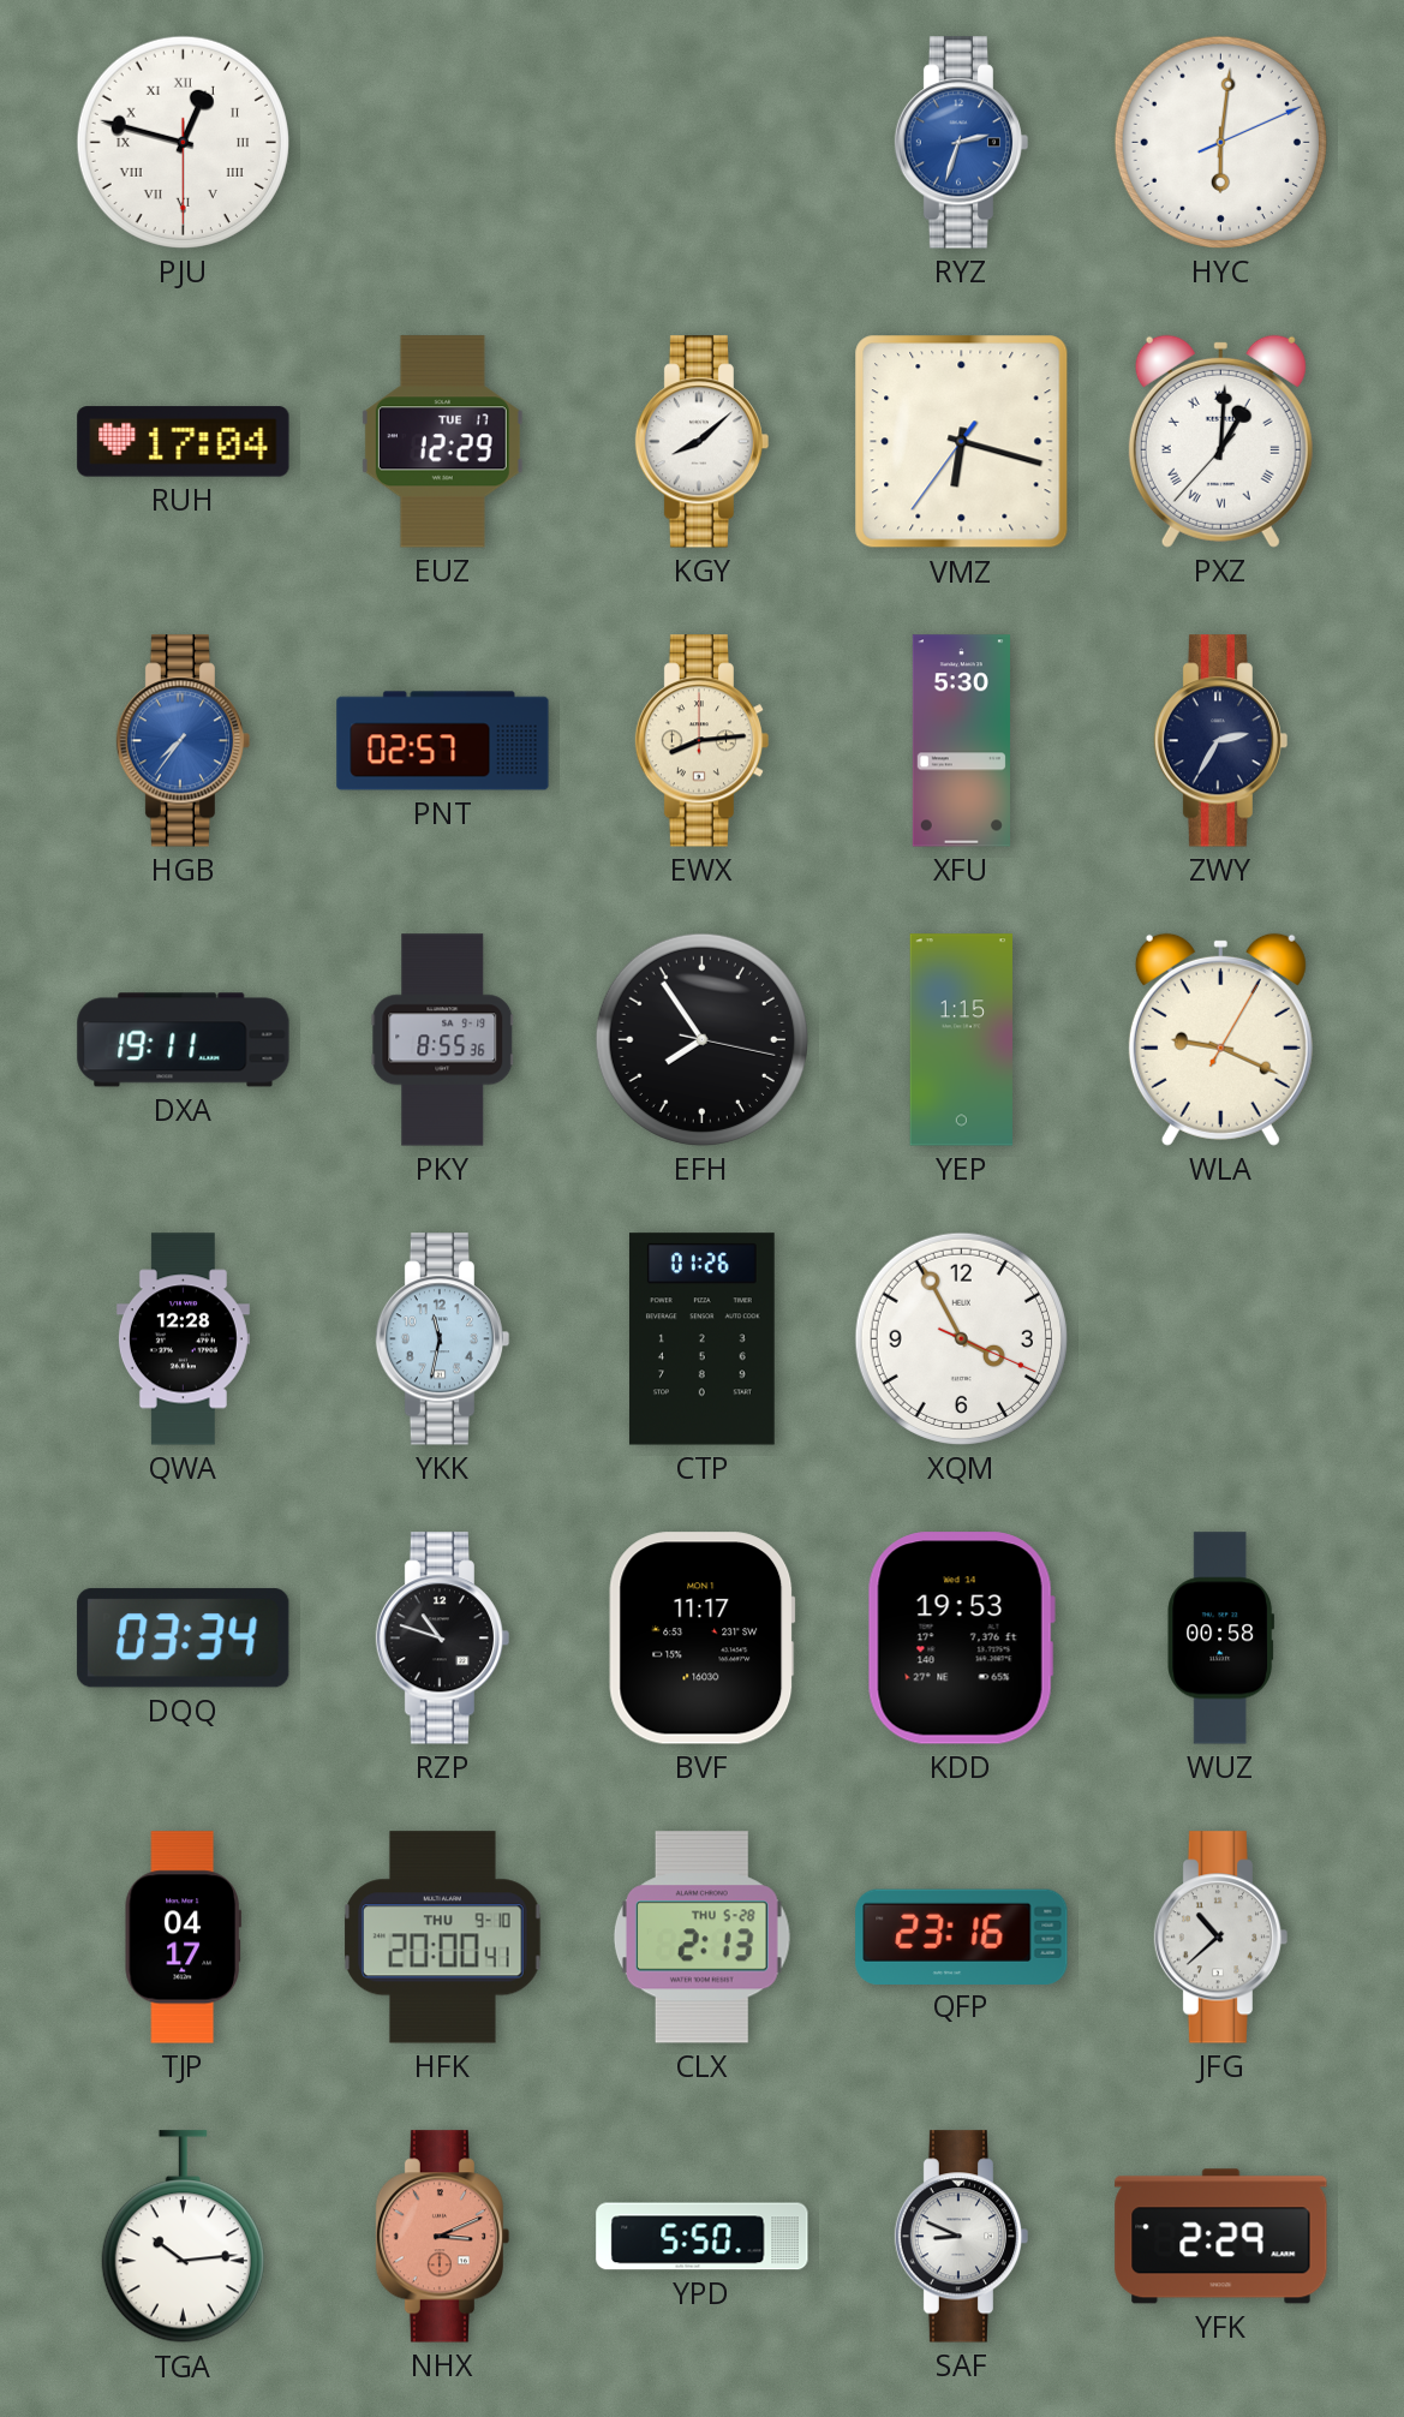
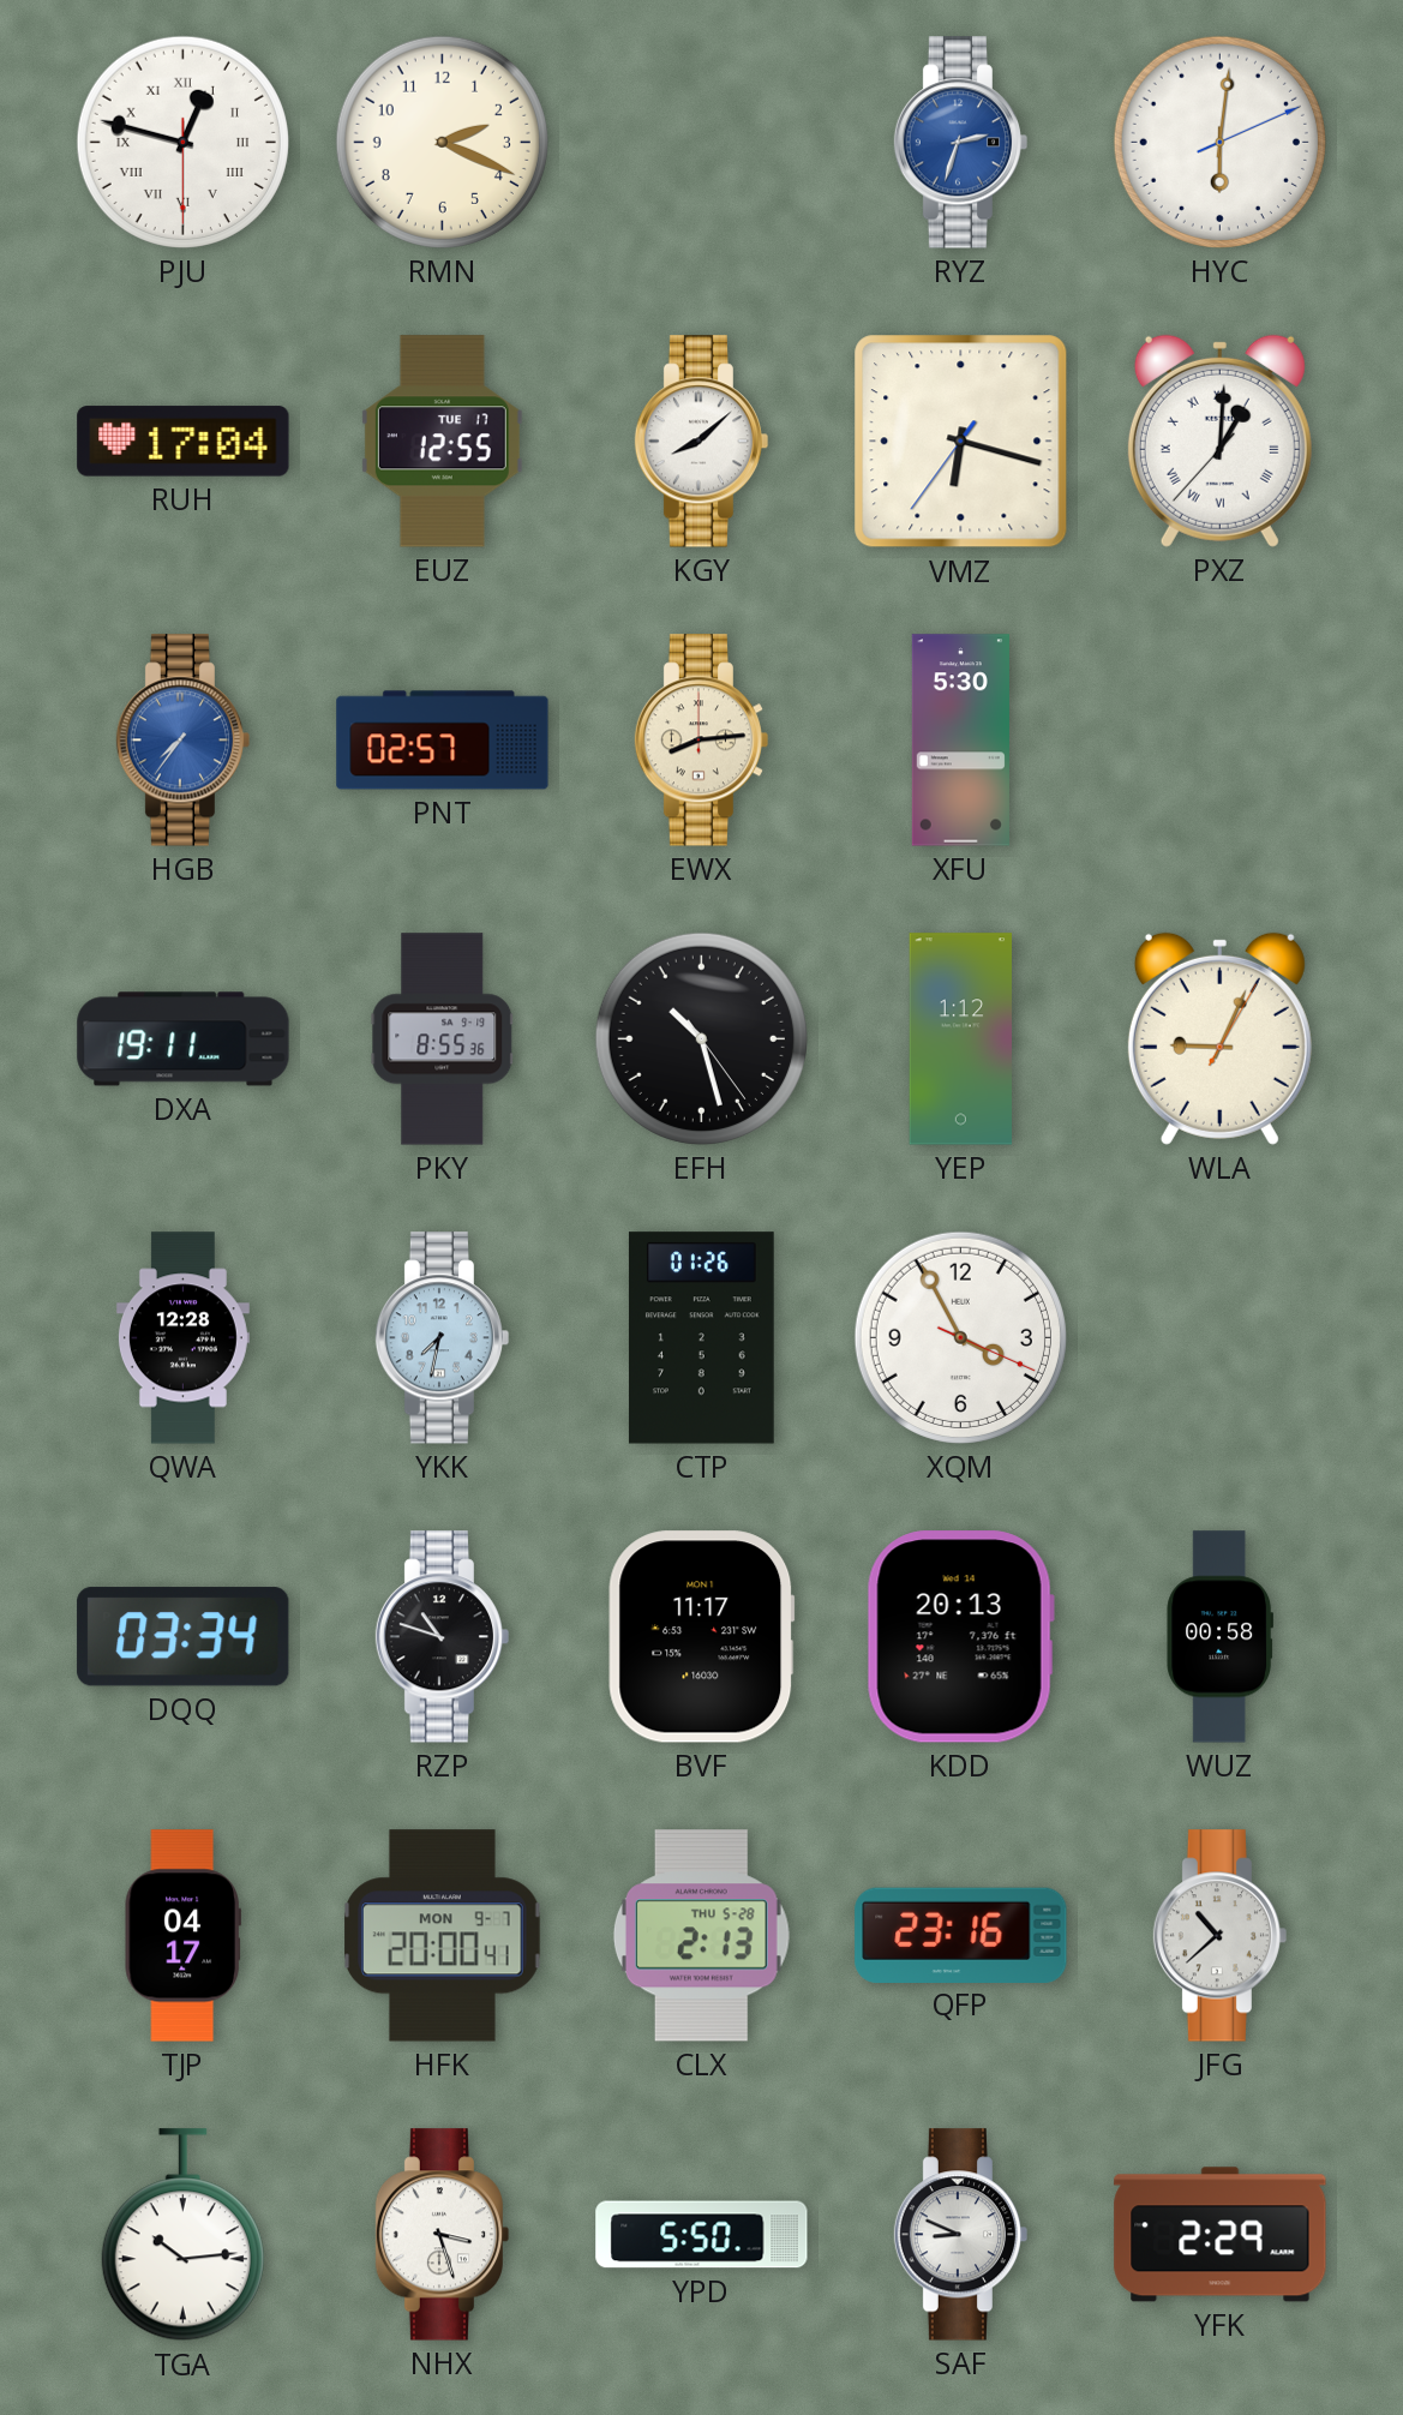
RMN: none -> 2:19 (442, 142)
EUZ: 12:29 -> 12:55 (442, 442)
ZWY: 2:35 -> none (1221, 741)
EFH: 7:54 -> 10:27 (701, 1038)
YEP: 1:15 -> 1:12 (961, 1039)
WLA: 9:19 -> 9:04 (1219, 1038)
YKK: 11:32 -> 7:32 (443, 1338)
KDD: 19:53 -> 20:13 (960, 1637)
HFK date: THU 9-10 -> MON 9-7 (443, 1936)
NHX: 3:11 -> 3:27 (443, 2235)
NHX dial: salmon -> white (443, 2235)
